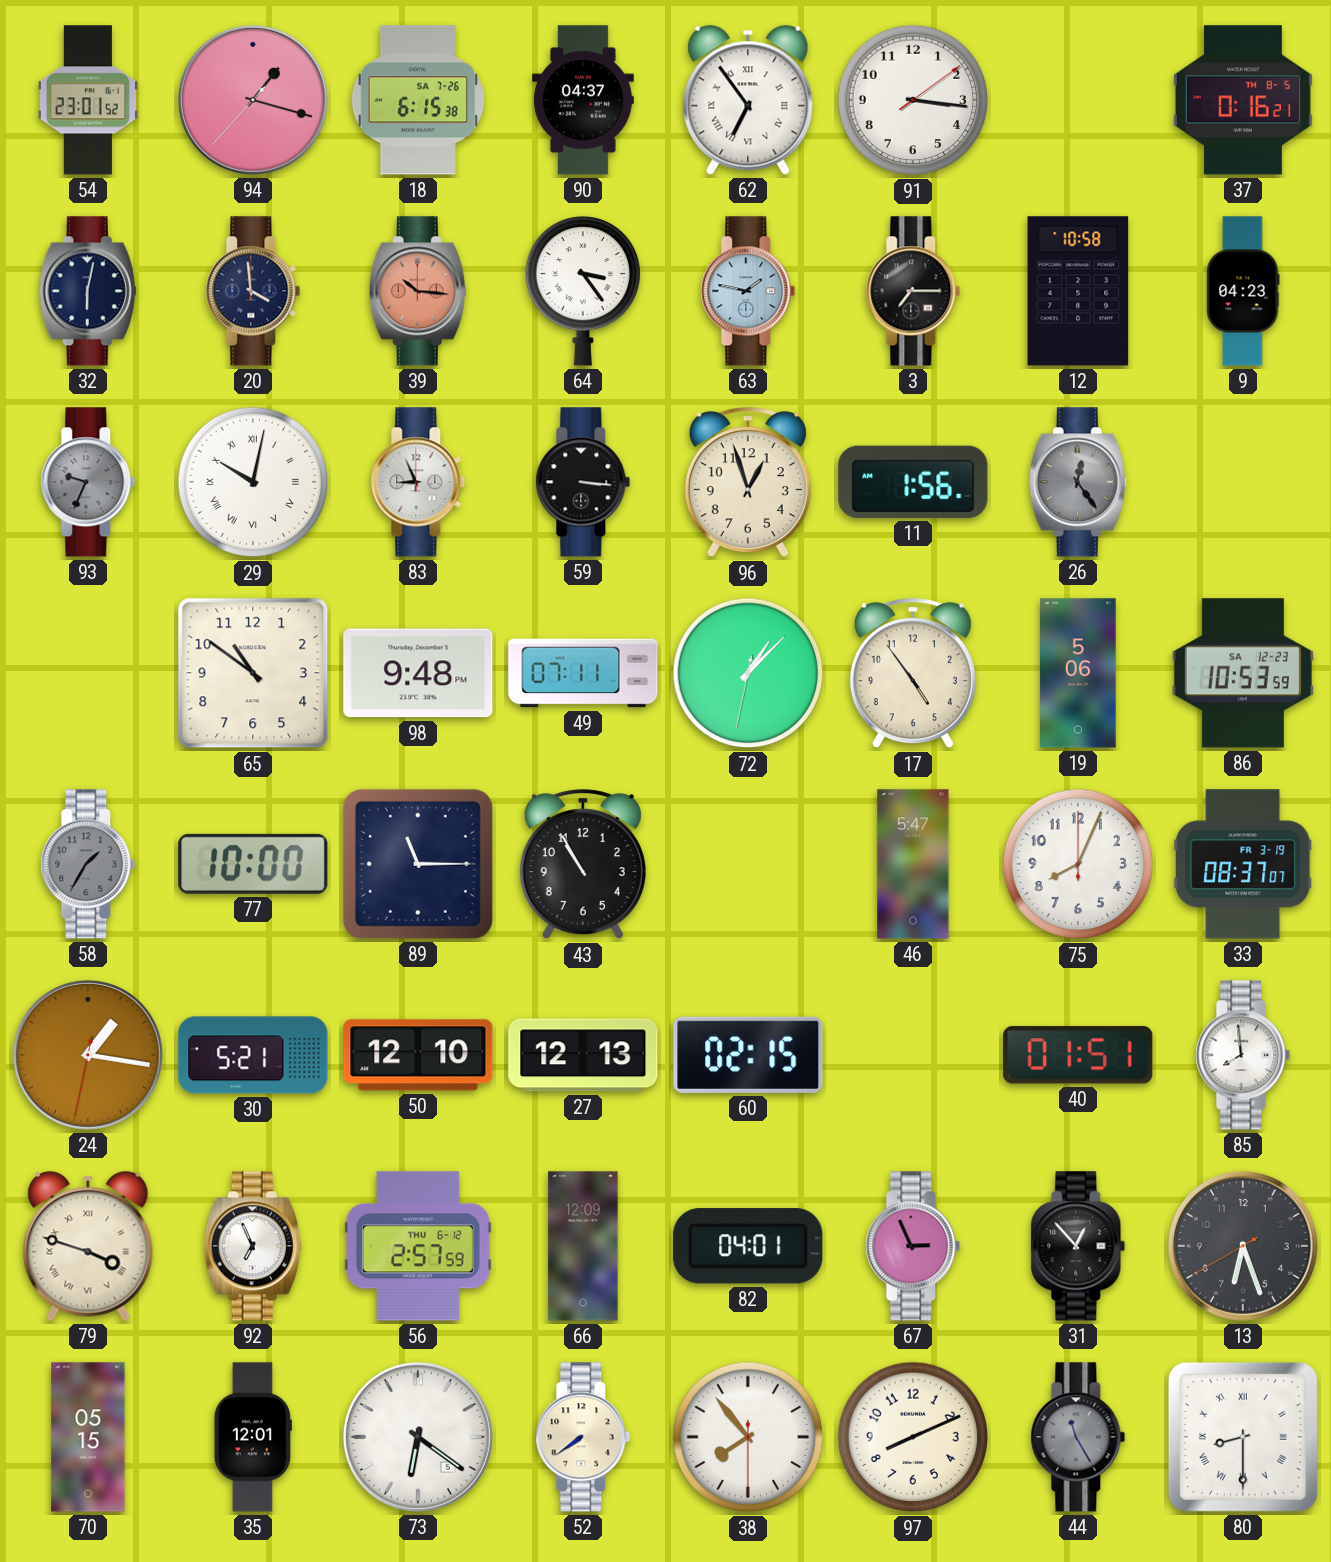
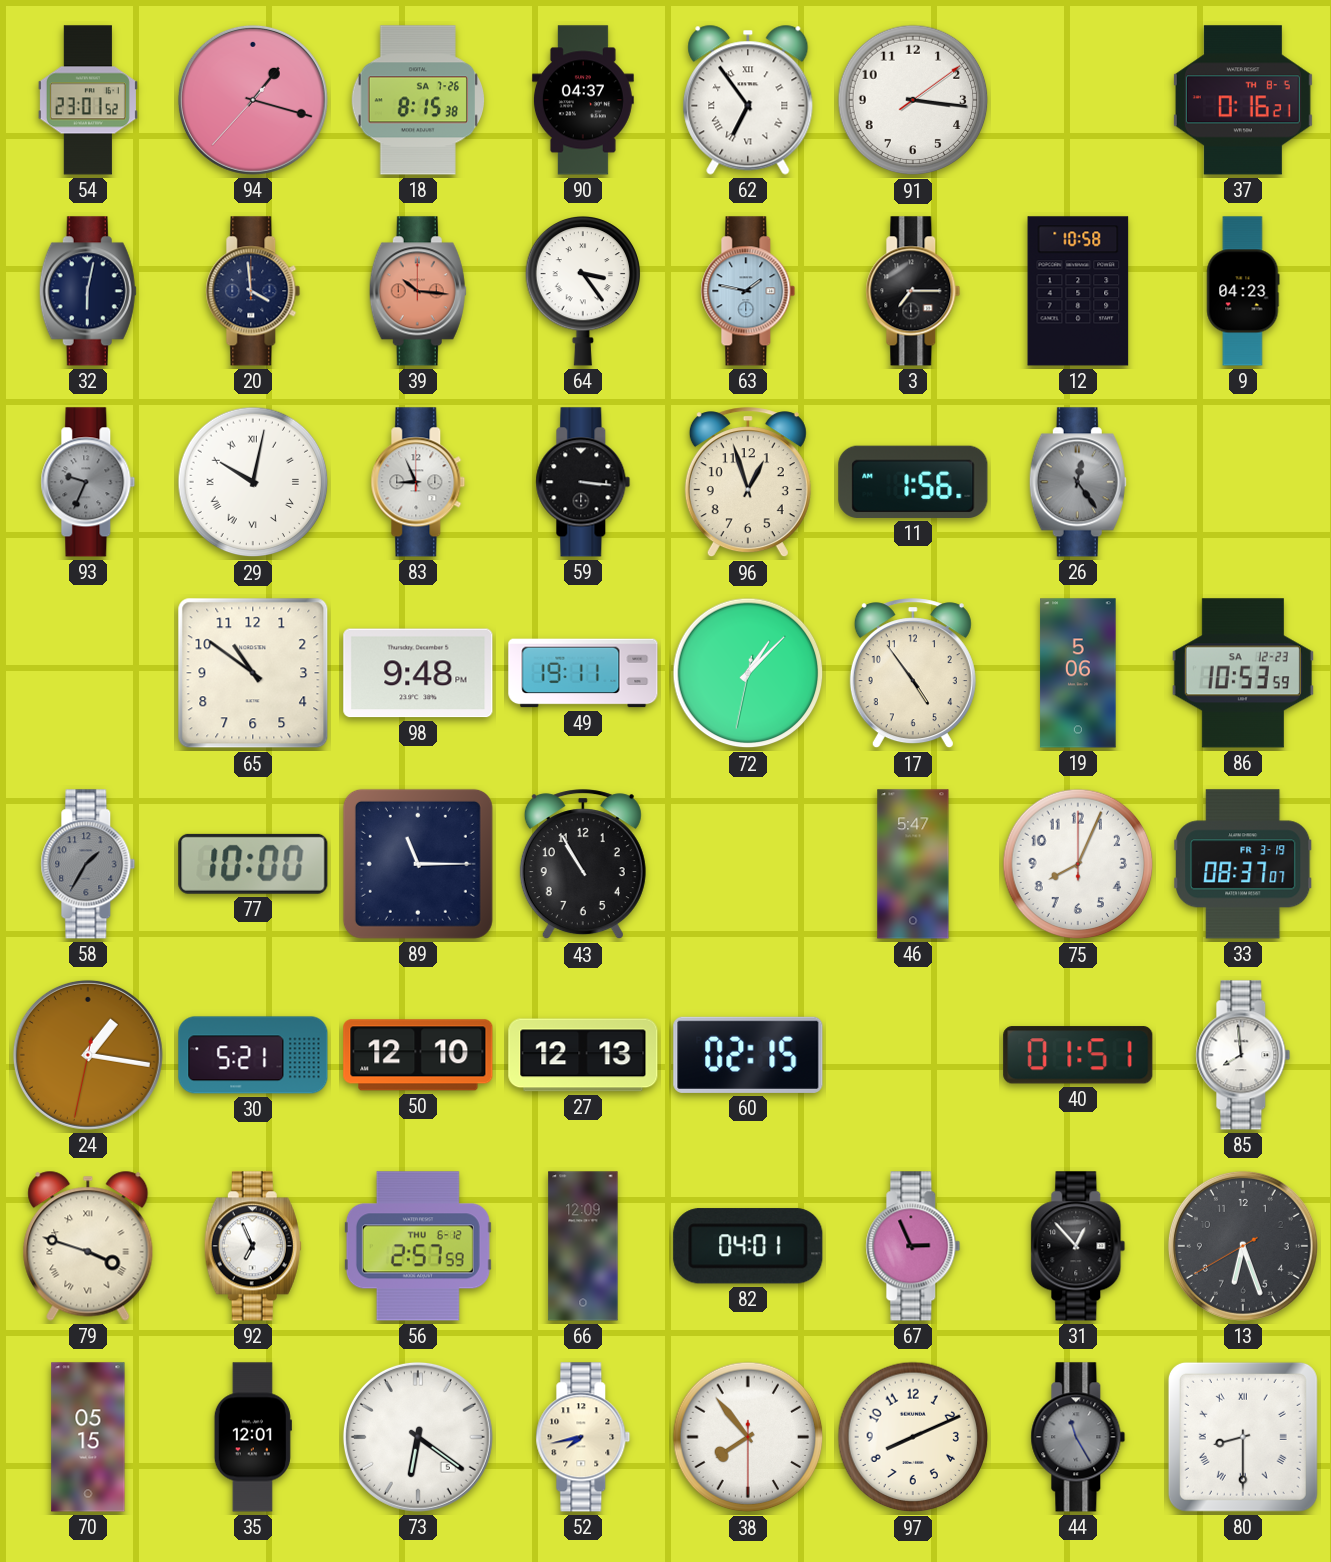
18: 6:15 -> 8:15 (418, 100)
49: 07:11 -> 19:11 (583, 673)
52: 7:39 -> 7:43 (583, 1437)
